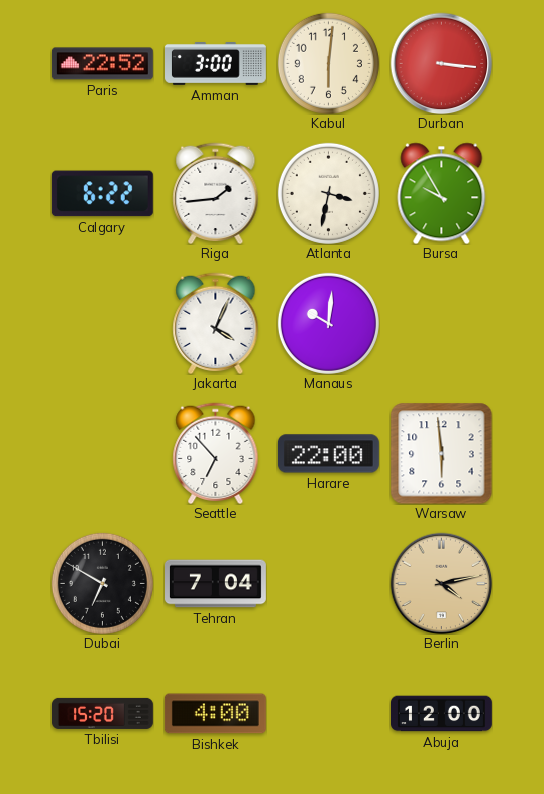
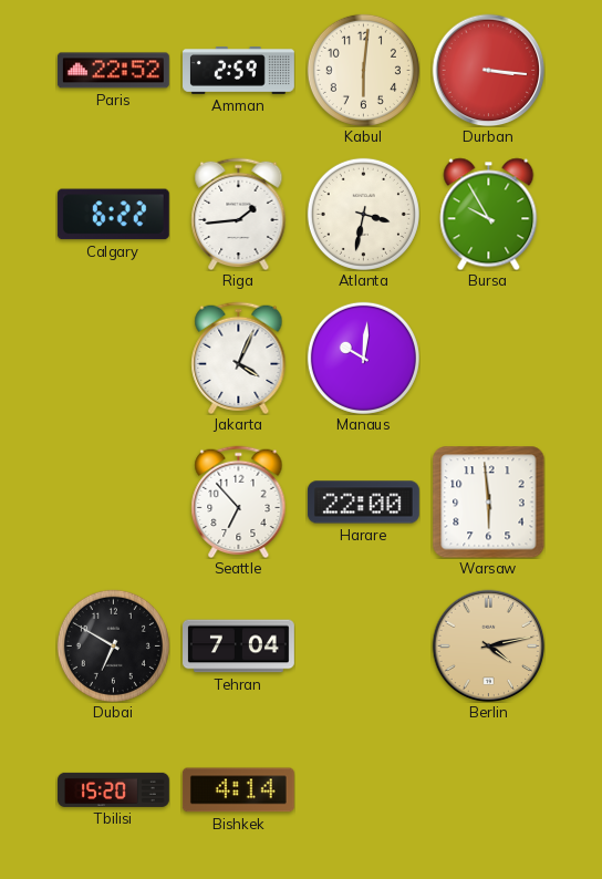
Amman: 3:00 -> 2:59 (239, 71)
Bishkek: 4:00 -> 4:14 (238, 790)
Abuja: 12:00 -> none (442, 714)
